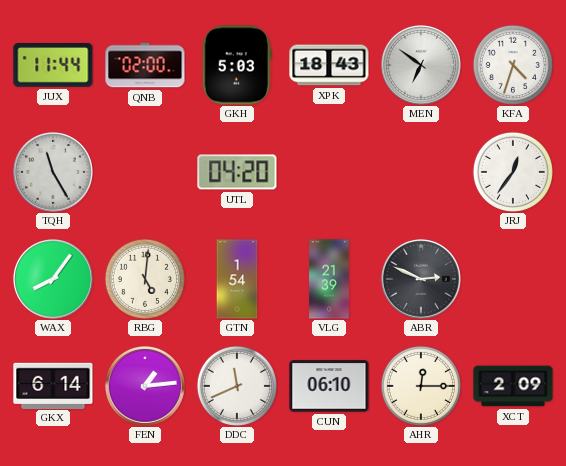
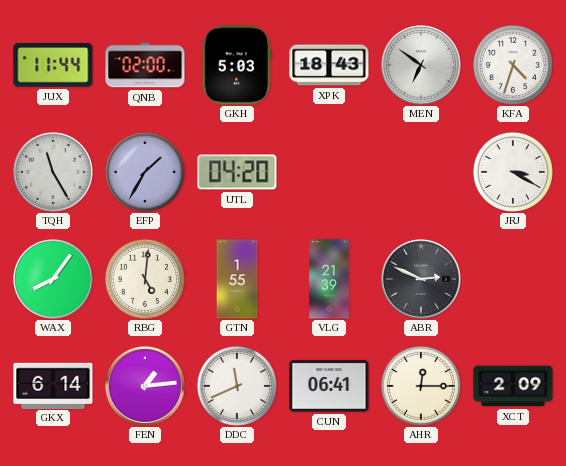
EFP: none -> 1:35 (145, 172)
JRJ: 12:36 -> 3:20 (513, 172)
GTN: 1:54 -> 1:55 (237, 279)
CUN: 06:10 -> 06:41 (329, 386)
